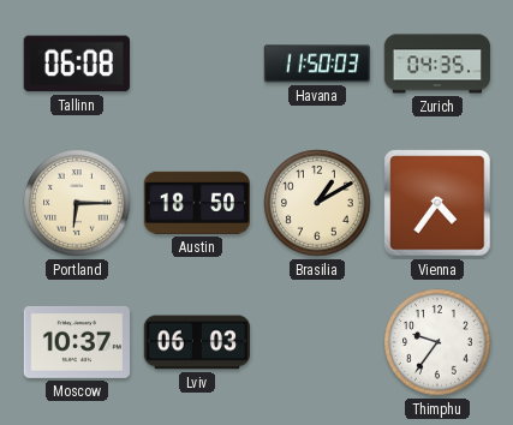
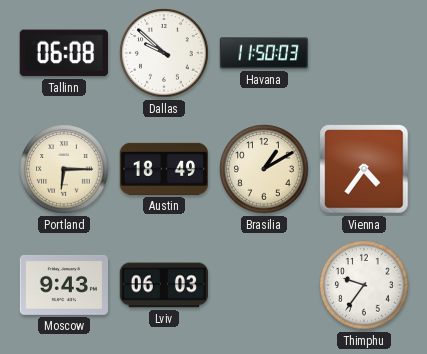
Dallas: none -> 9:52 (164, 53)
Zurich: 04:35 -> none (437, 64)
Austin: 18:50 -> 18:49 (163, 169)
Moscow: 10:37 -> 9:43 (64, 285)
